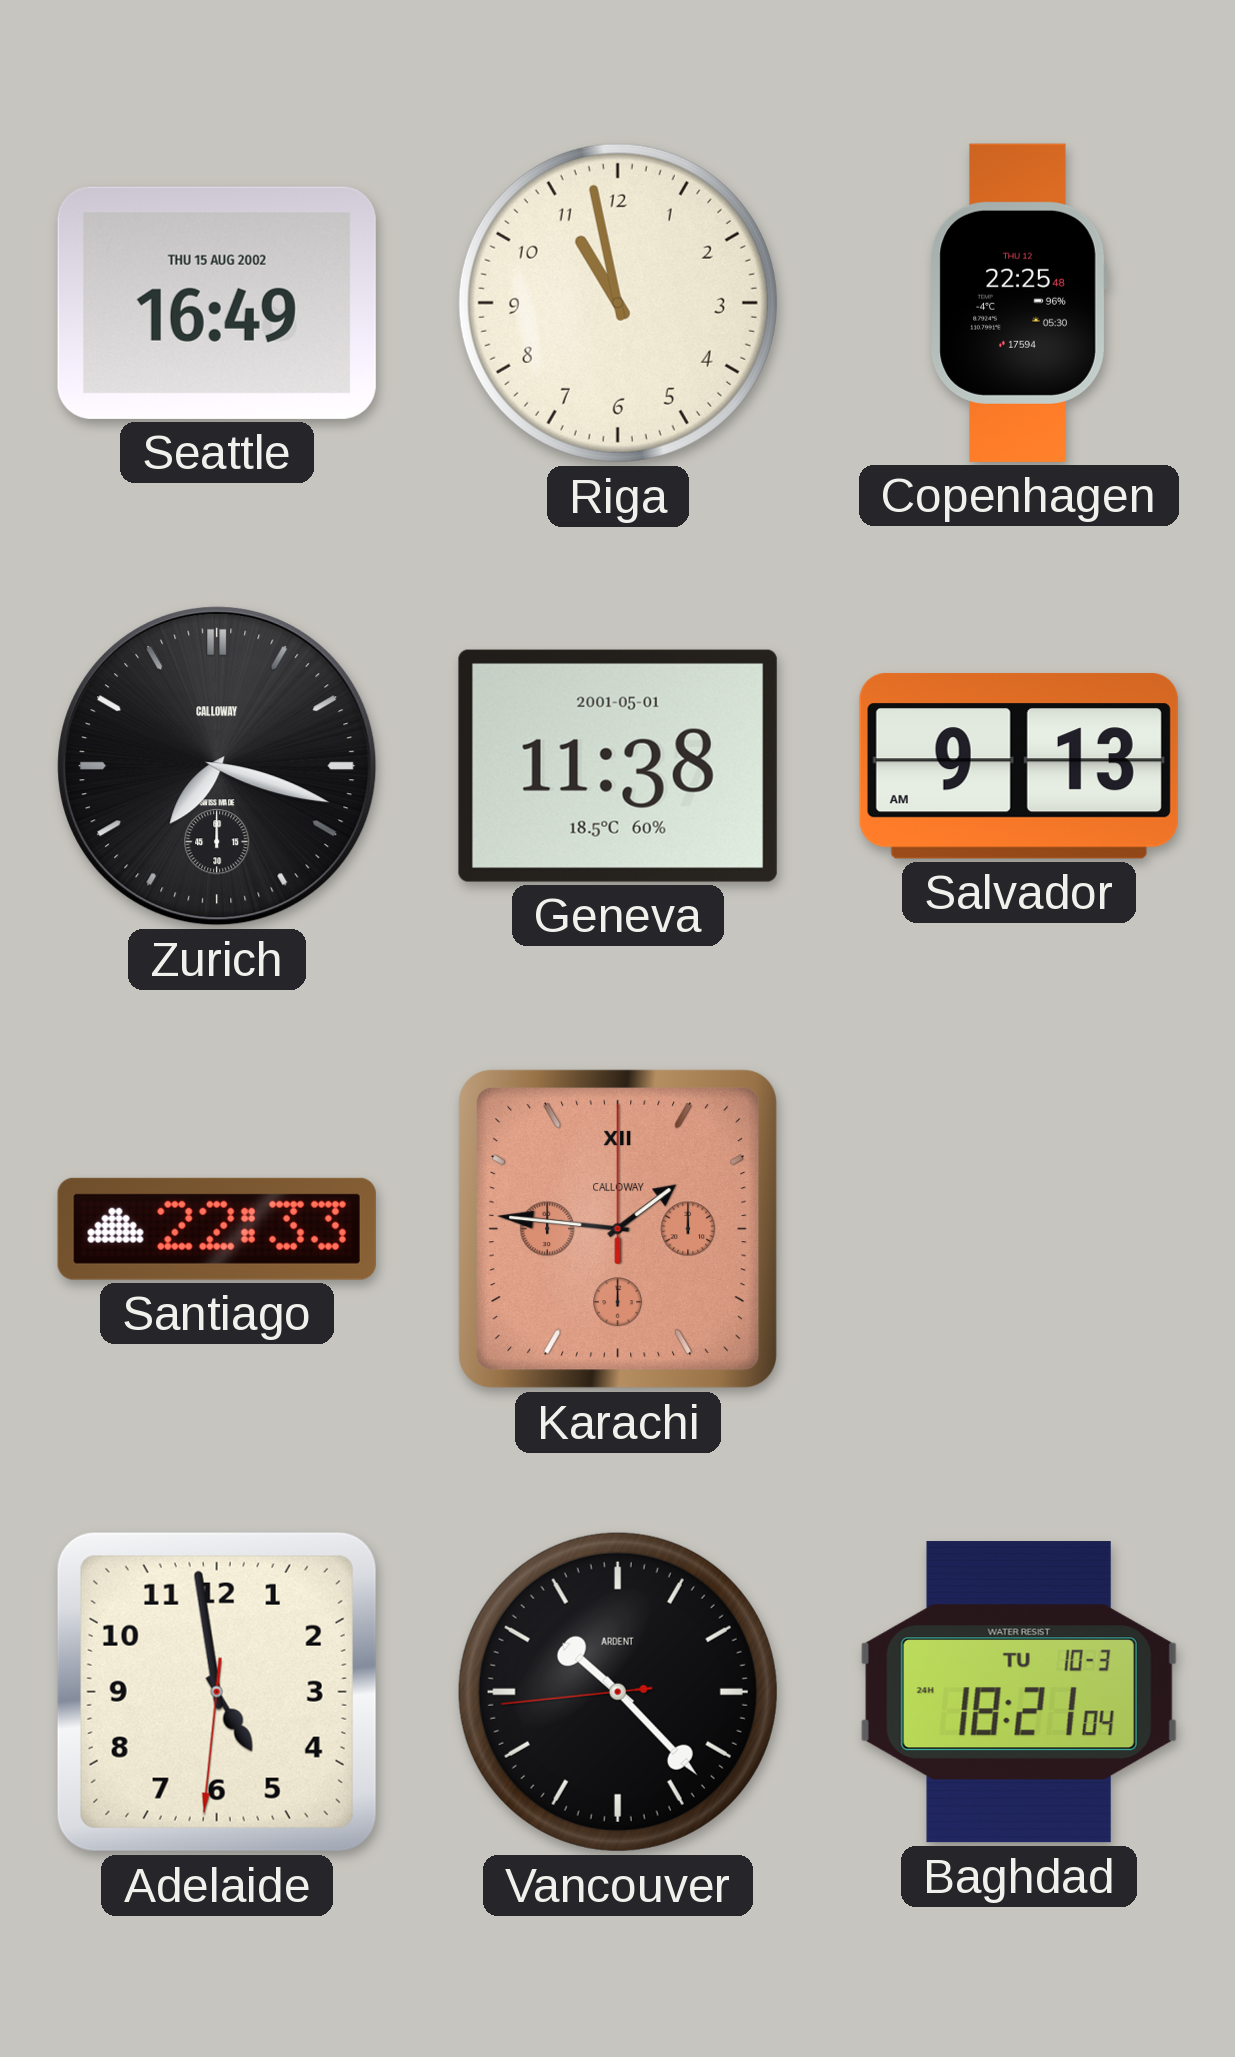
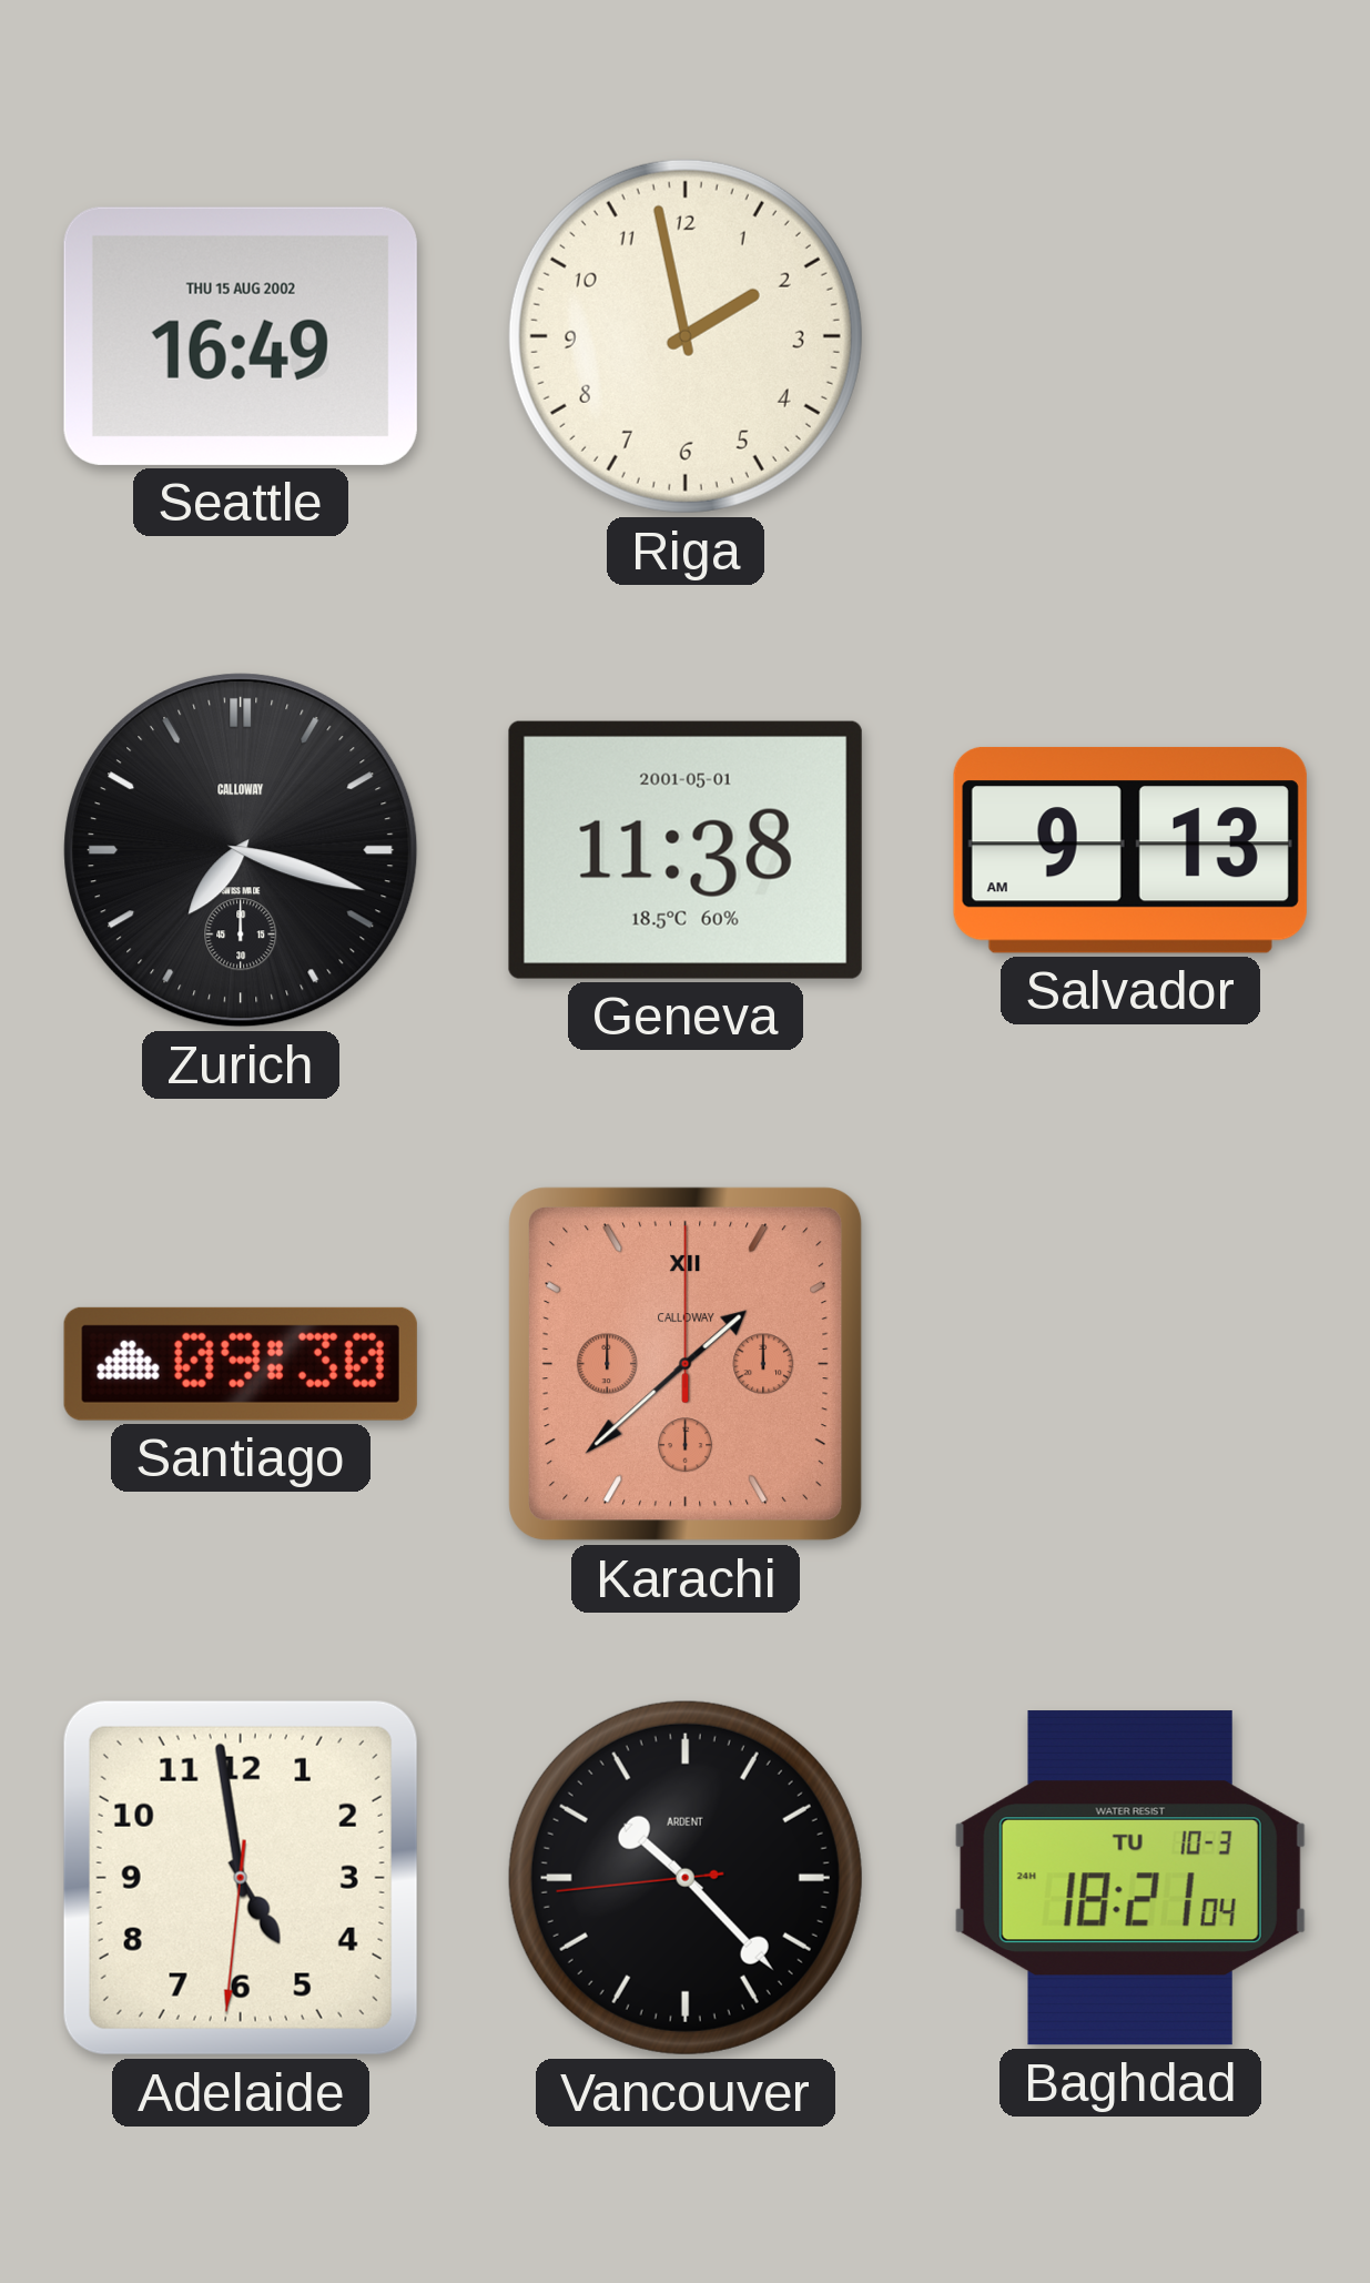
Riga: 10:58 -> 1:58 (686, 336)
Copenhagen: 22:25 -> none (1019, 303)
Santiago: 22:33 -> 09:30 (241, 1364)
Karachi: 1:46 -> 1:38 (686, 1364)
